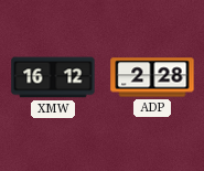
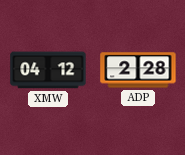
XMW: 16:12 -> 04:12 (48, 70)
